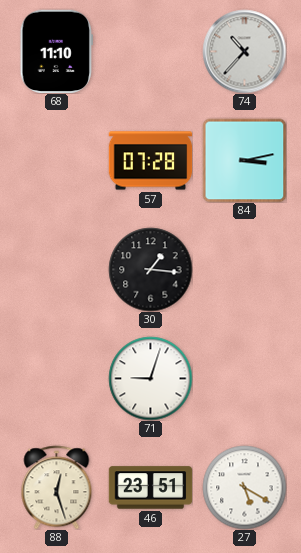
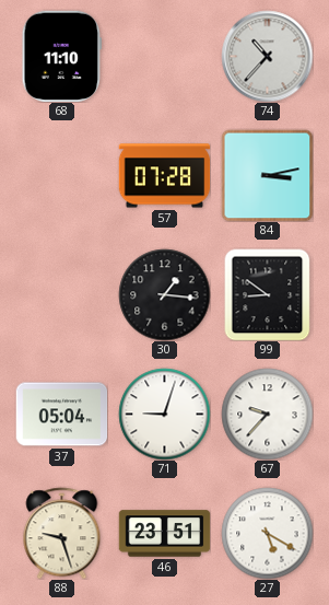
99: none -> 8:51 (268, 294)
37: none -> 05:04 (61, 415)
67: none -> 9:37 (267, 414)
88: 12:27 -> 9:27 (62, 533)
